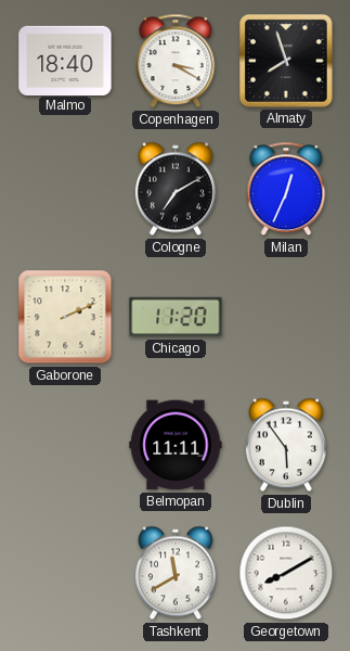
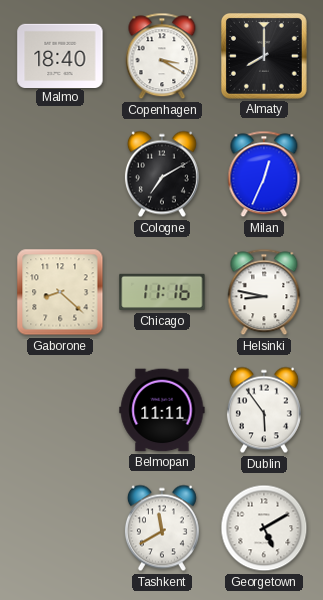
Almaty: 7:57 -> 8:00 (265, 57)
Gaborone: 2:11 -> 8:22 (60, 292)
Chicago: 11:20 -> 11:16 (162, 292)
Helsinki: none -> 8:47 (264, 292)
Georgetown: 8:10 -> 5:10 (264, 528)
